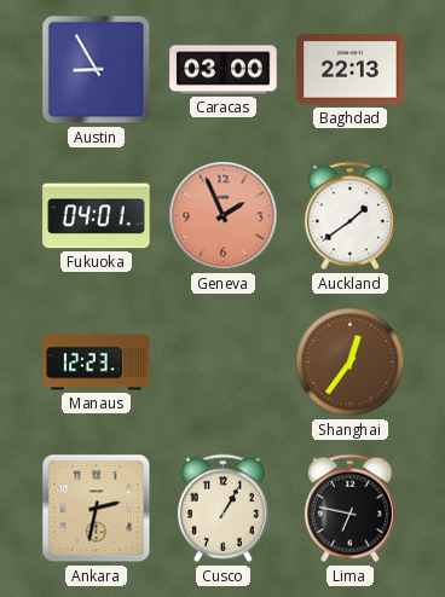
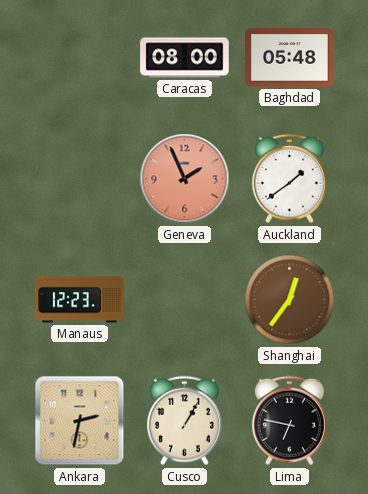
Austin: 8:55 -> none (97, 70)
Caracas: 03:00 -> 08:00 (185, 58)
Baghdad: 22:13 -> 05:48 (290, 58)
Fukuoka: 04:01 -> none (97, 216)
